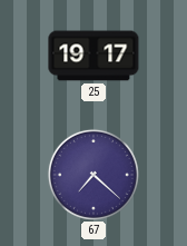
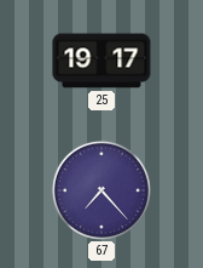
67: 7:22 -> 7:23 (101, 190)
